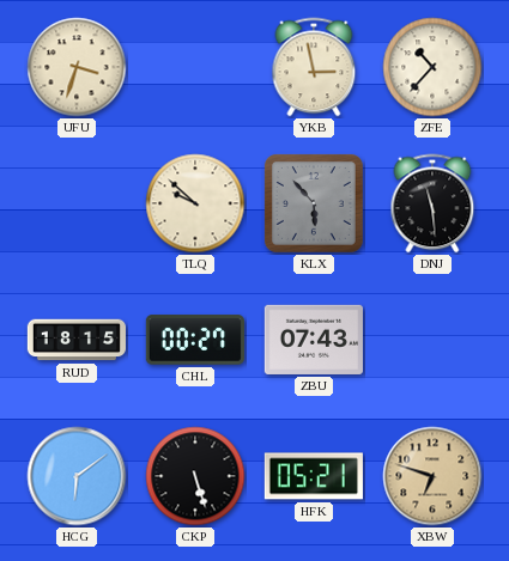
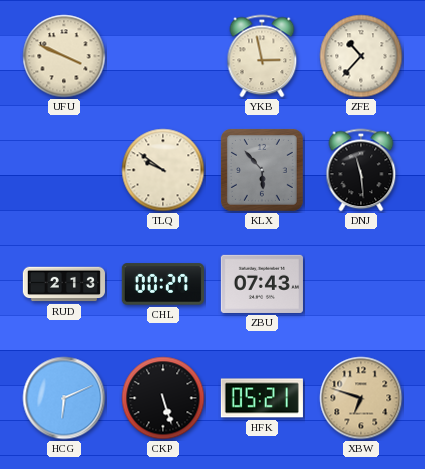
UFU: 3:33 -> 3:49 (64, 56)
TLQ: 9:52 -> 9:51 (163, 170)
RUD: 18:15 -> 2:13 (64, 284)
HCG: 6:09 -> 6:11 (64, 398)
